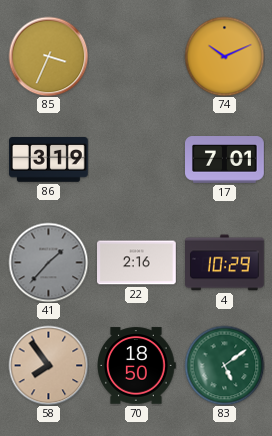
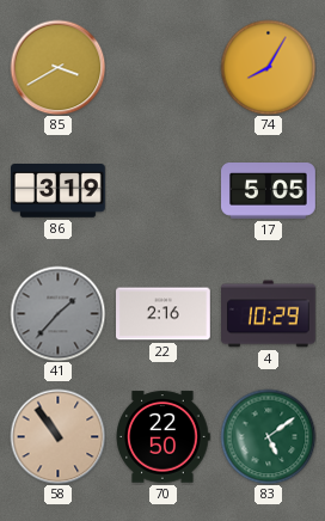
85: 3:34 -> 3:40 (57, 67)
74: 10:11 -> 8:05 (268, 67)
17: 7:01 -> 5:05 (269, 191)
58: 7:54 -> 10:54 (57, 436)
70: 18:50 -> 22:50 (162, 437)
